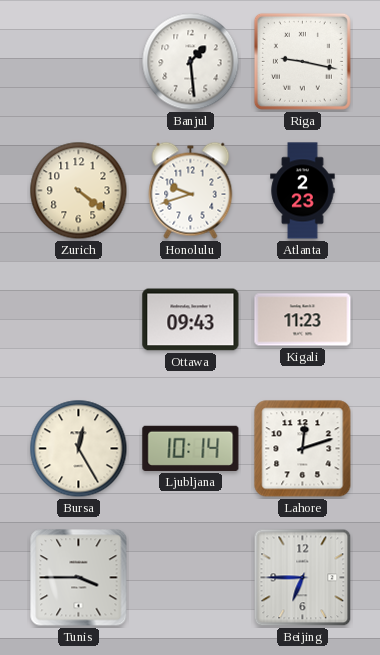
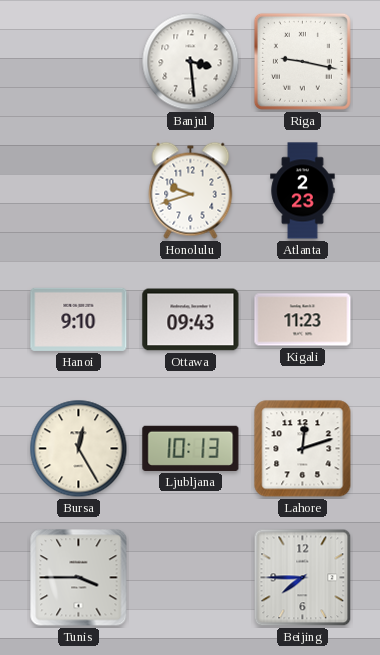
Banjul: 1:29 -> 3:29 (191, 62)
Zurich: 4:21 -> none (79, 191)
Hanoi: none -> 9:10 (79, 319)
Ljubljana: 10:14 -> 10:13 (191, 448)
Beijing: 6:45 -> 7:45 (303, 578)
